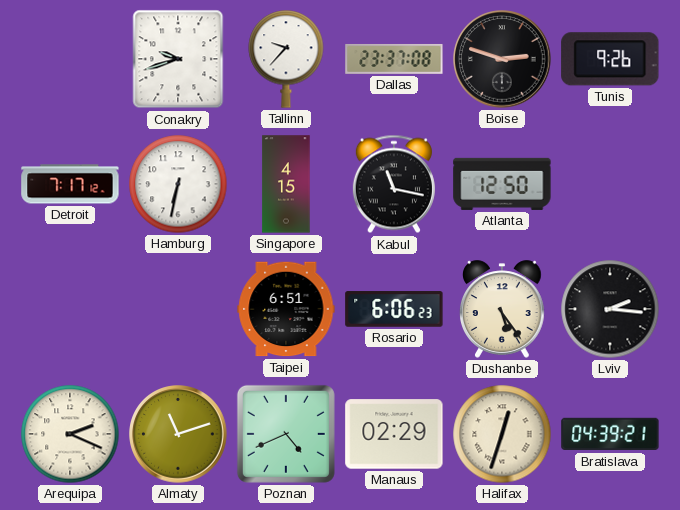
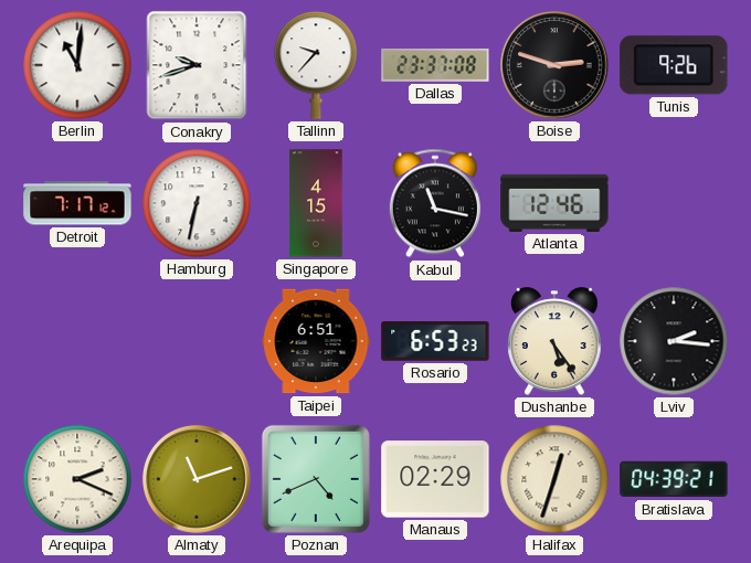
Berlin: none -> 11:01 (77, 65)
Atlanta: 12:50 -> 12:46 (554, 203)
Rosario: 6:06 -> 6:53 (435, 341)
